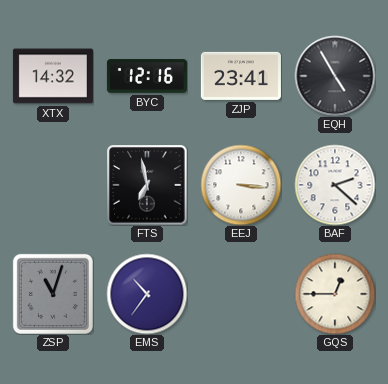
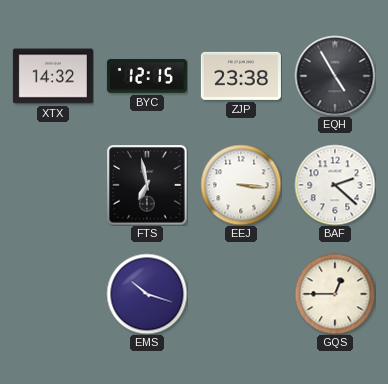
BYC: 12:16 -> 12:15 (147, 76)
ZJP: 23:41 -> 23:38 (241, 76)
ZSP: 11:03 -> none (53, 294)
EMS: 10:36 -> 10:18 (147, 294)
